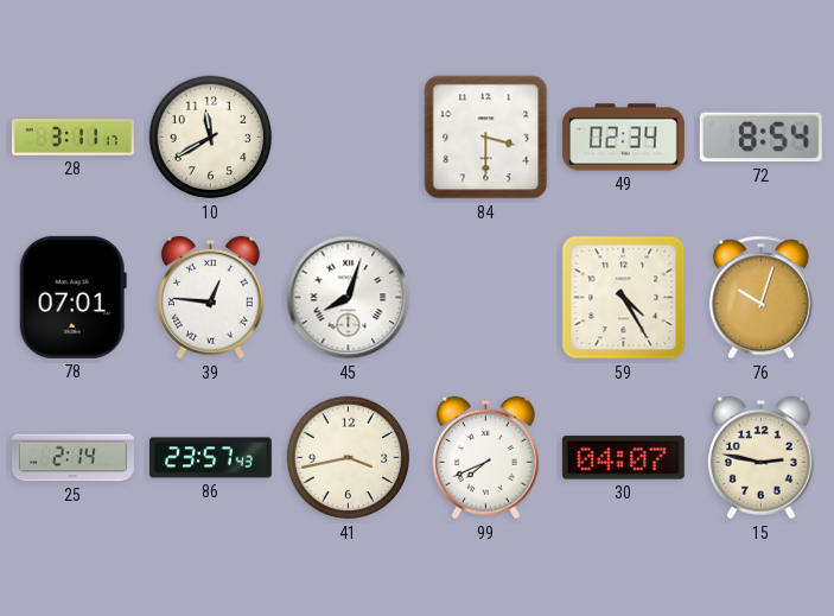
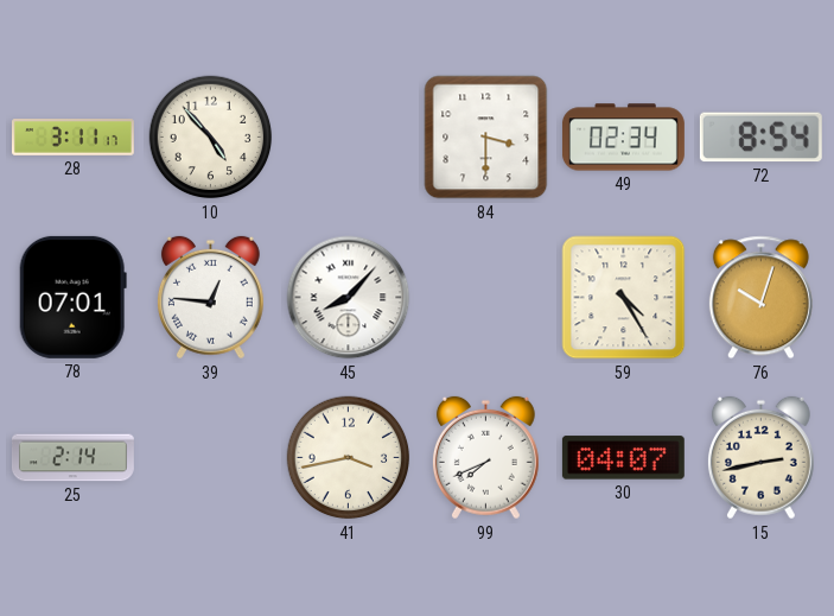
10: 11:40 -> 4:53 (211, 138)
45: 8:03 -> 8:07 (349, 298)
86: 23:57 -> none (210, 458)
15: 2:47 -> 2:43 (760, 458)
